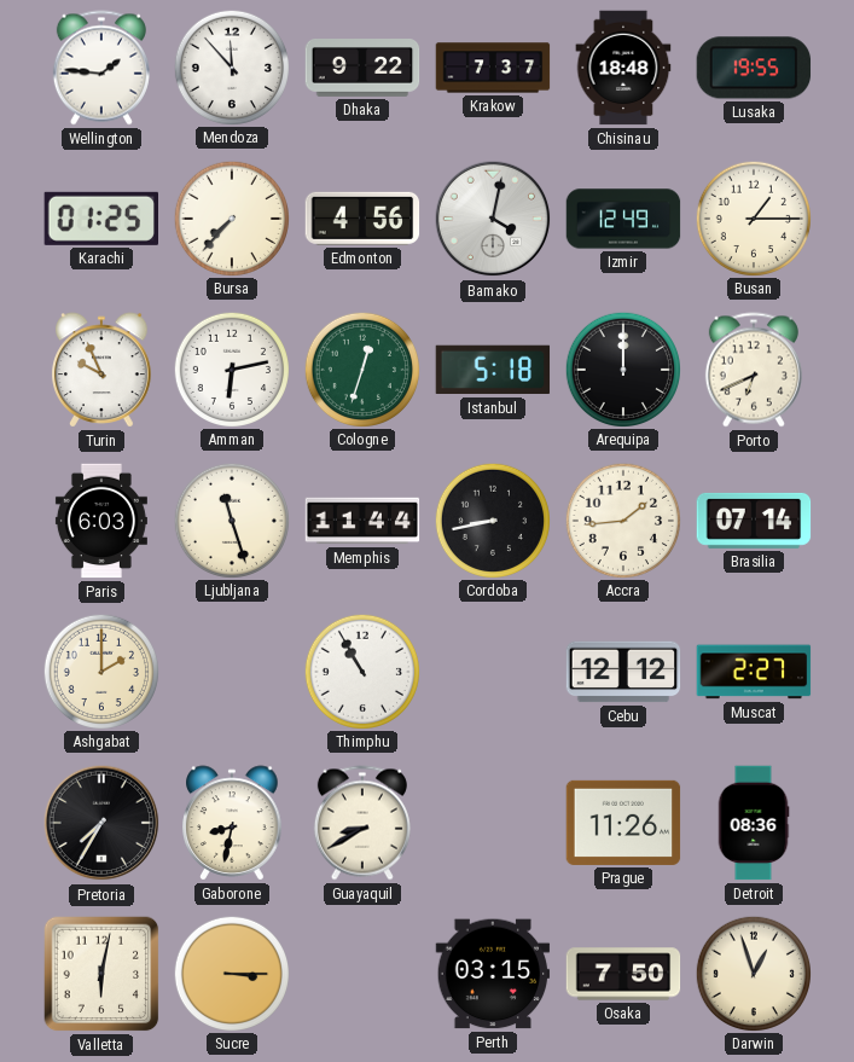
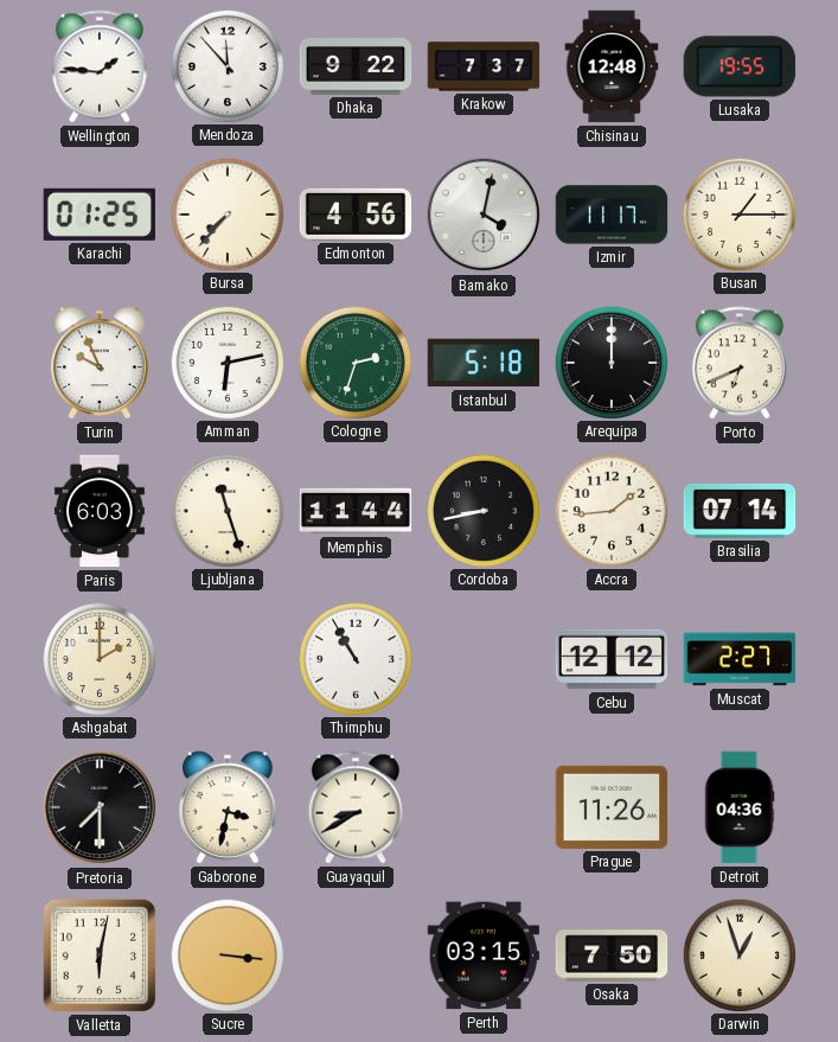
Chisinau: 18:48 -> 12:48 (612, 66)
Izmir: 12:49 -> 11:17 (612, 215)
Cologne: 12:33 -> 2:33 (354, 362)
Pretoria: 7:35 -> 7:30 (100, 807)
Gaborone: 8:32 -> 3:32 (228, 807)
Detroit: 08:36 -> 04:36 (740, 807)
Sucre: 3:15 -> 3:16 (226, 954)
